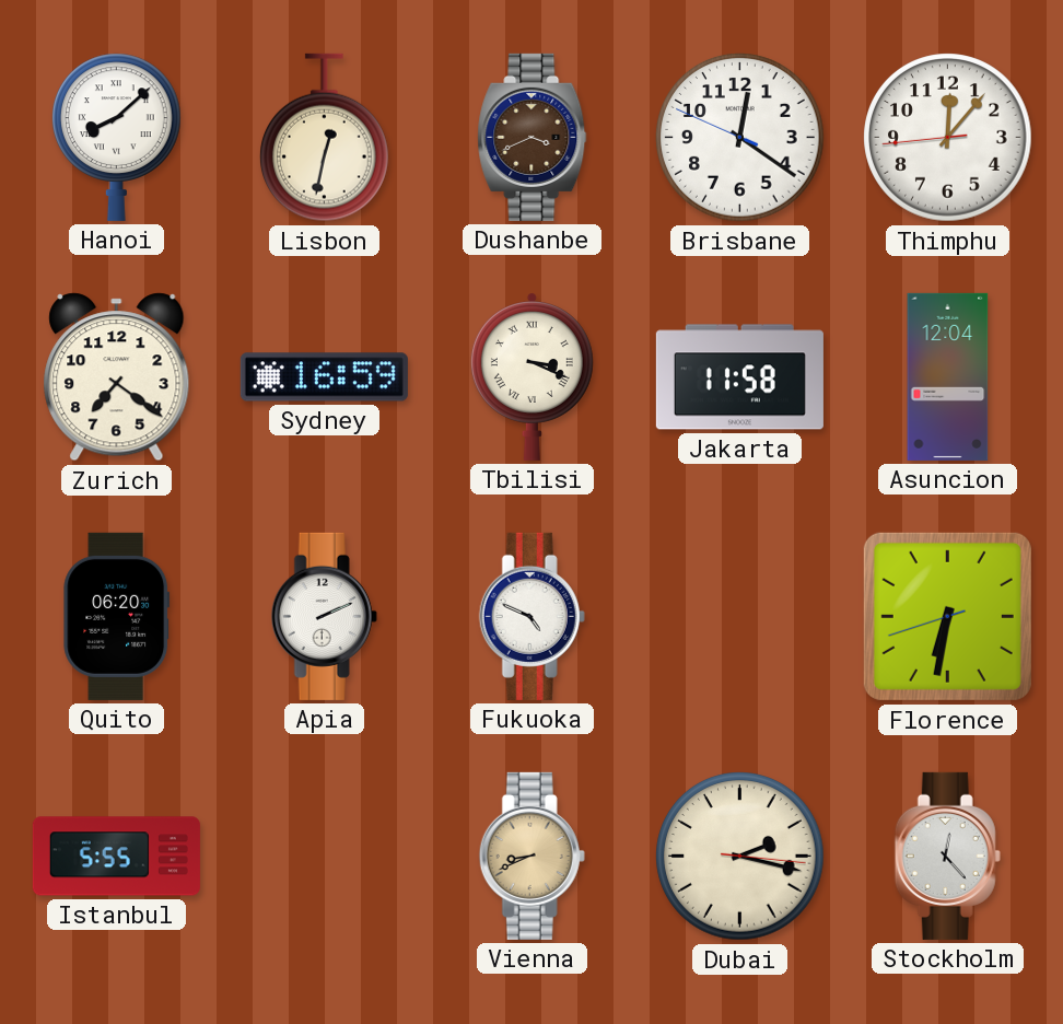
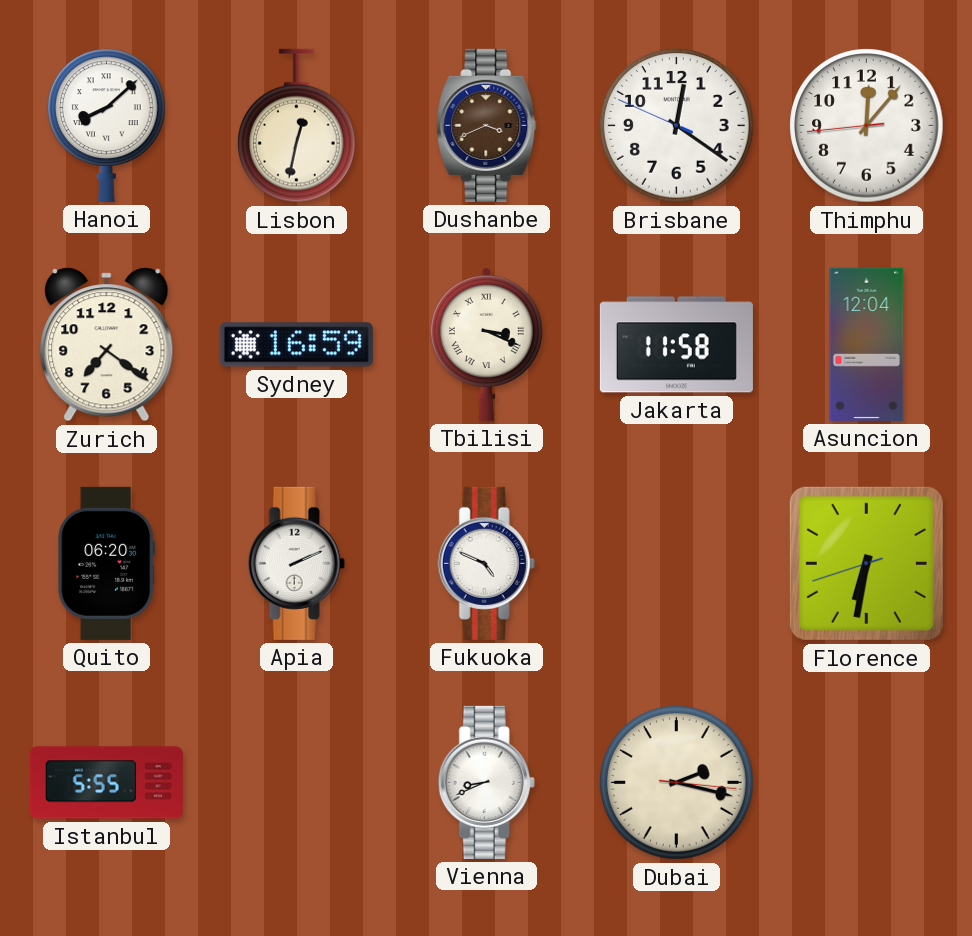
Vienna dial: champagne -> white (486, 782)
Stockholm: 12:23 -> none (947, 856)
